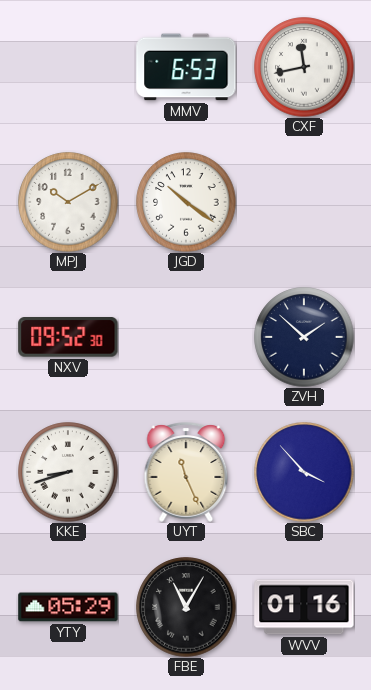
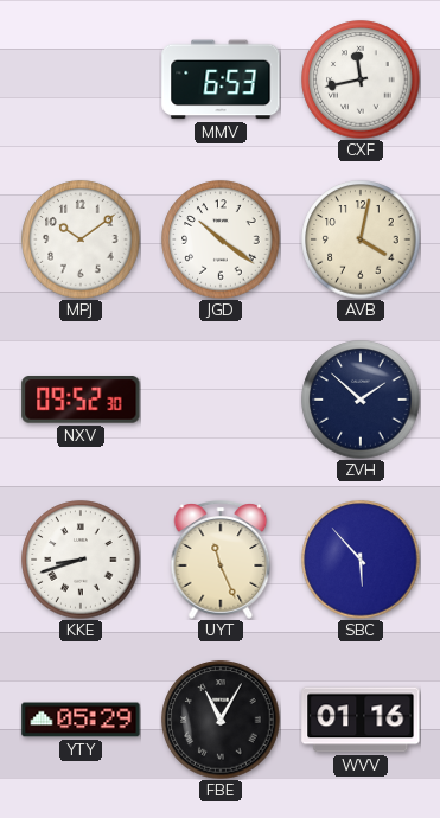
MPJ: 10:10 -> 10:09 (81, 239)
AVB: none -> 4:02 (361, 239)
SBC: 3:53 -> 5:53 (361, 560)
